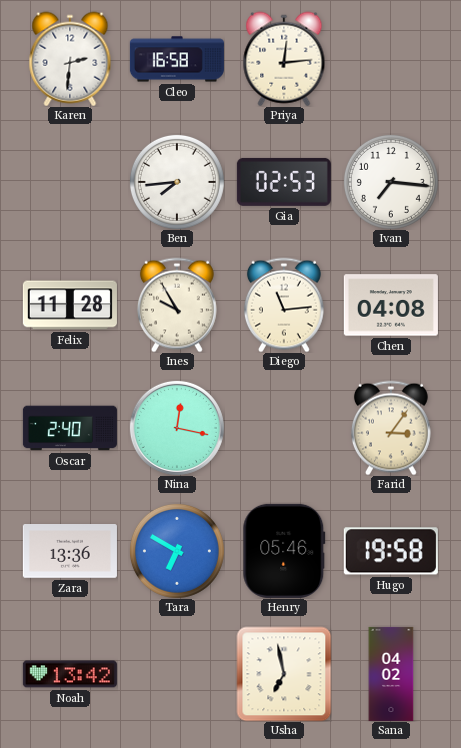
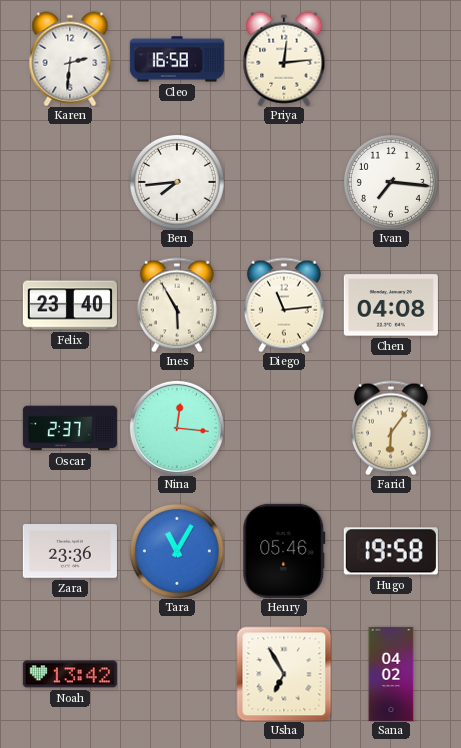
Gia: 02:53 -> none (284, 182)
Felix: 11:28 -> 23:40 (70, 305)
Ines: 9:55 -> 5:55 (177, 305)
Oscar: 2:40 -> 2:37 (70, 428)
Nina: 12:17 -> 12:16 (177, 428)
Farid: 3:06 -> 6:06 (391, 428)
Zara: 13:36 -> 23:36 (70, 552)
Tara: 6:50 -> 11:05 (177, 551)
Usha: 6:58 -> 6:55 (284, 674)
